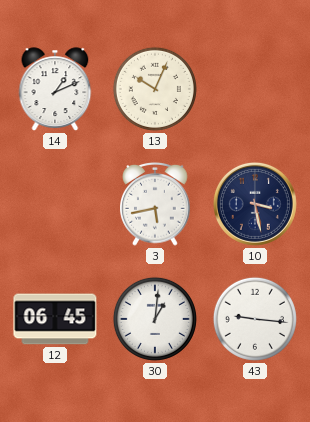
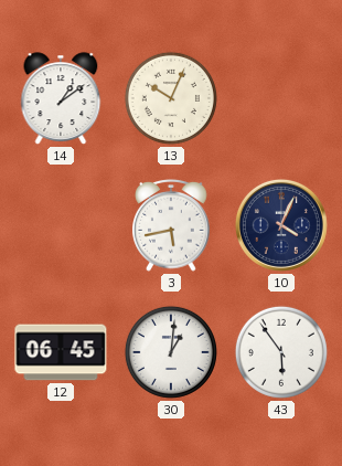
14: 1:11 -> 1:09 (61, 98)
10: 3:28 -> 4:04 (281, 225)
43: 9:16 -> 5:54 (281, 352)
